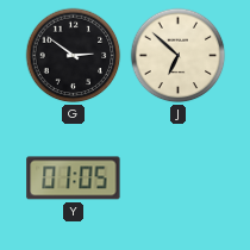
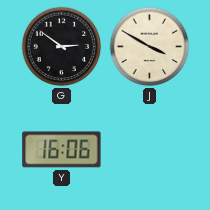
J: 6:52 -> 3:50 (150, 47)
Y: 01:05 -> 16:06 (62, 150)
